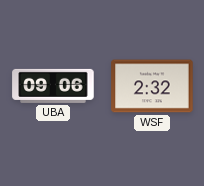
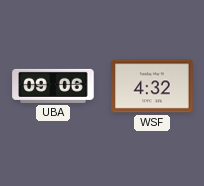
WSF: 2:32 -> 4:32 (152, 86)
